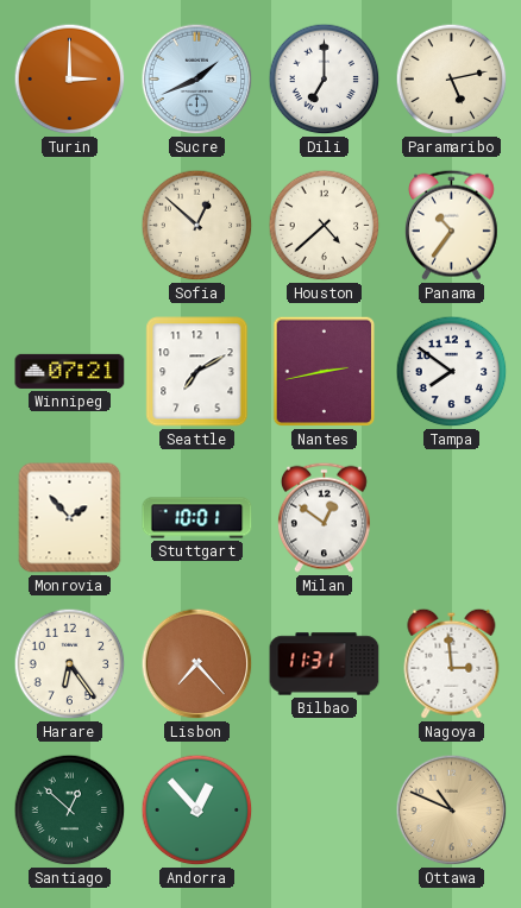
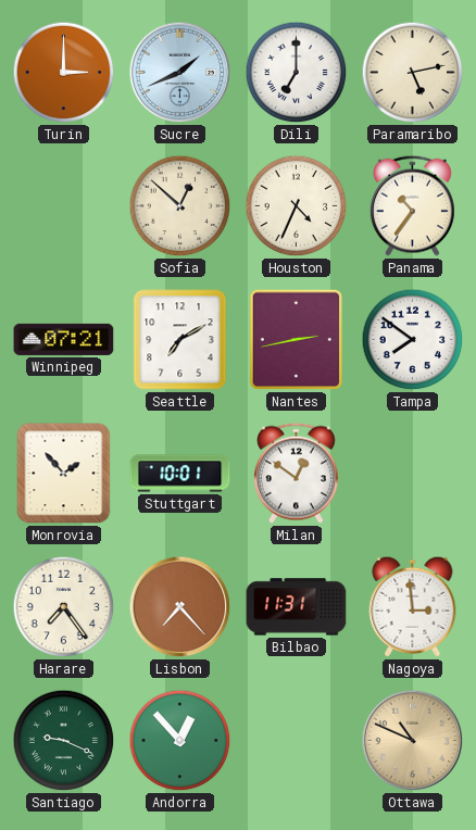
Houston: 4:38 -> 4:34 (297, 206)
Harare: 6:24 -> 7:24 (64, 607)
Santiago: 12:52 -> 9:19 (64, 741)
